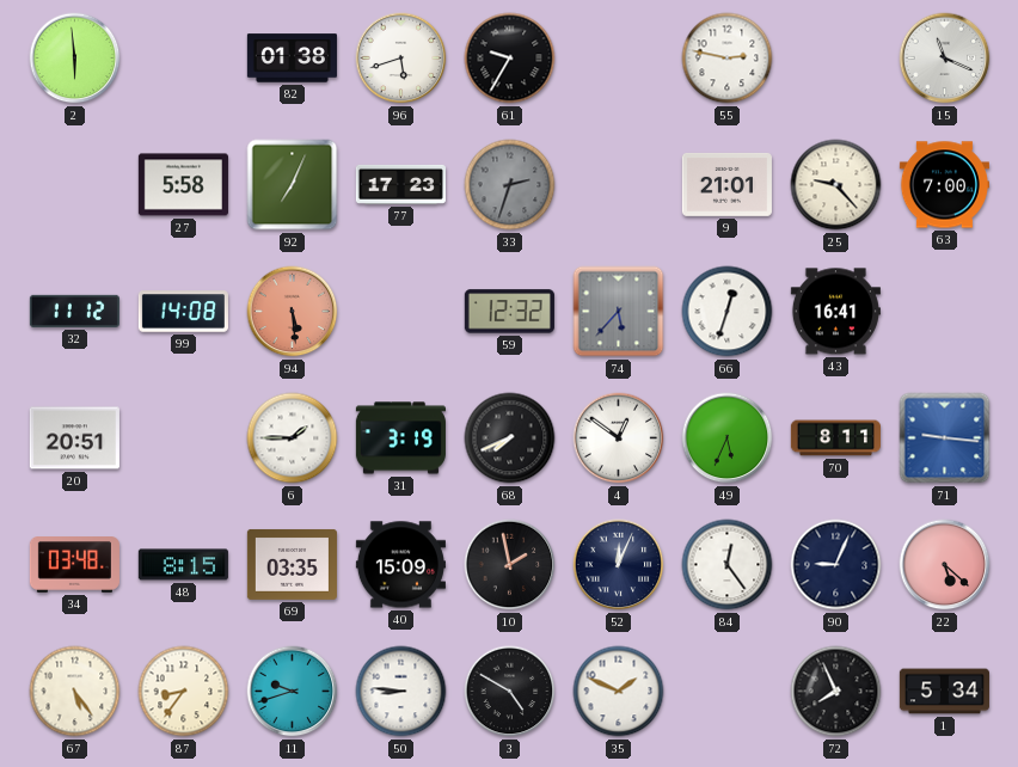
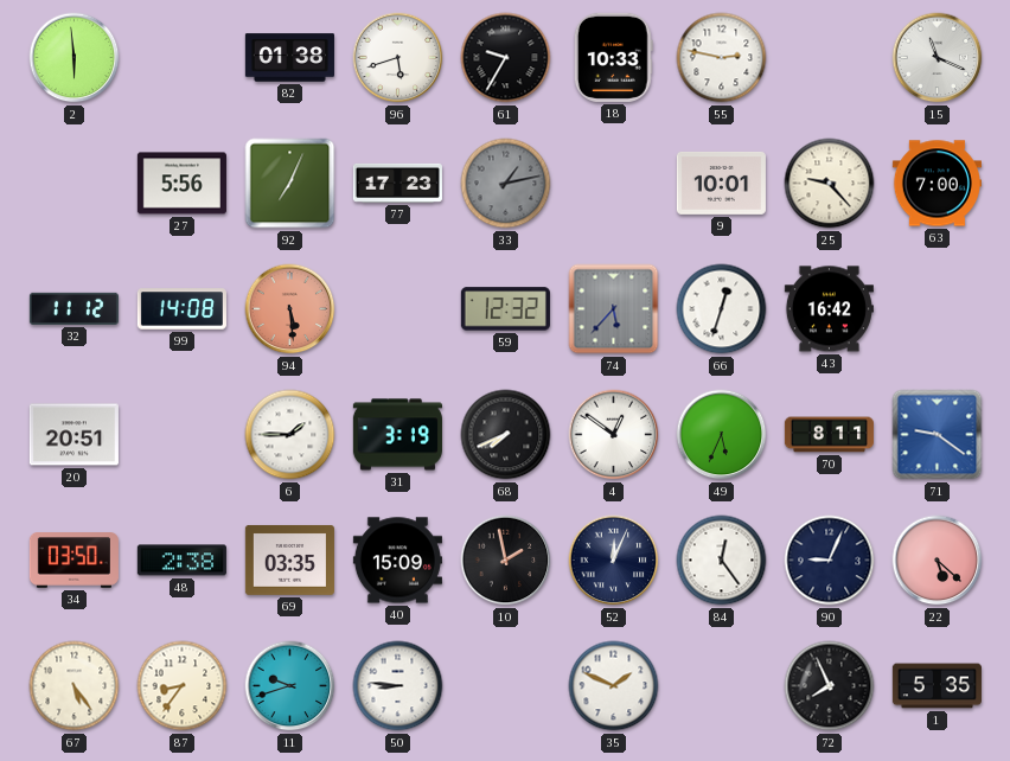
18: none -> 10:33 (613, 57)
27: 5:58 -> 5:56 (181, 184)
33: 2:33 -> 1:13 (506, 184)
9: 21:01 -> 10:01 (721, 183)
43: 16:41 -> 16:42 (829, 309)
71: 9:16 -> 9:21 (938, 435)
34: 03:48 -> 03:50 (73, 561)
48: 8:15 -> 2:38 (181, 561)
3: 4:50 -> none (510, 692)
1: 5:34 -> 5:35 (937, 686)
